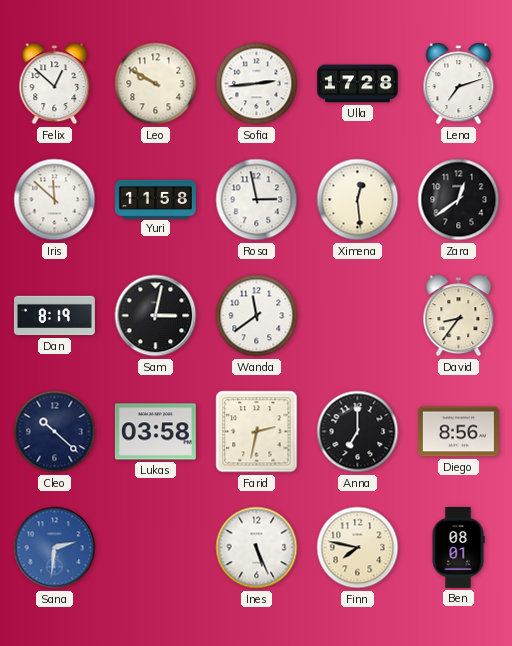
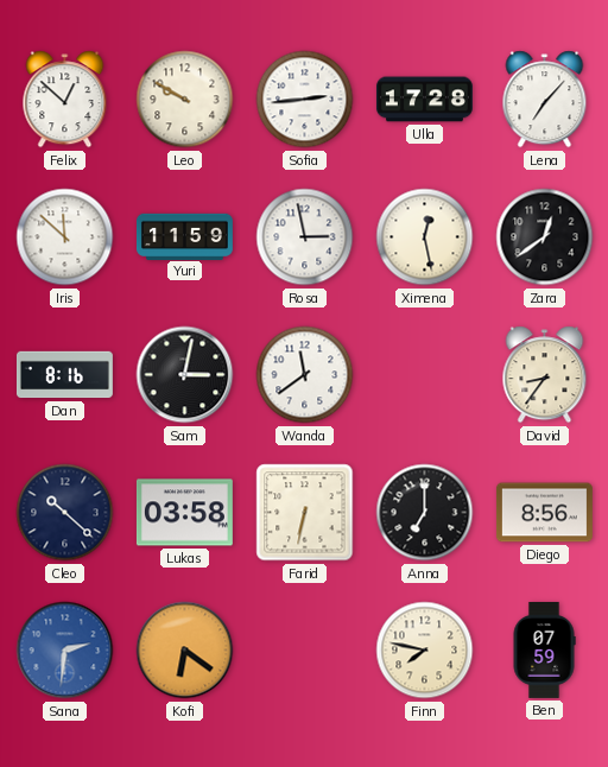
Lena: 7:12 -> 7:07 (545, 100)
Yuri: 11:58 -> 11:59 (184, 236)
Ximena: 12:29 -> 12:28 (425, 237)
Dan: 8:19 -> 8:16 (64, 375)
Farid: 2:32 -> 6:32 (305, 513)
Kofi: none -> 6:21 (185, 651)
Ines: 5:26 -> none (257, 548)
Ben: 08:01 -> 07:59 (544, 649)
